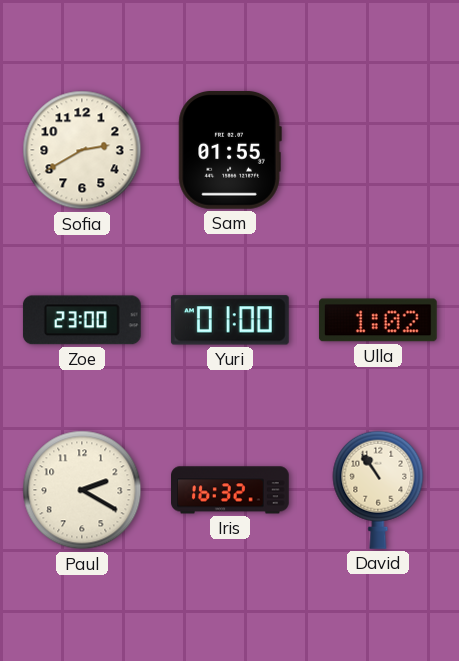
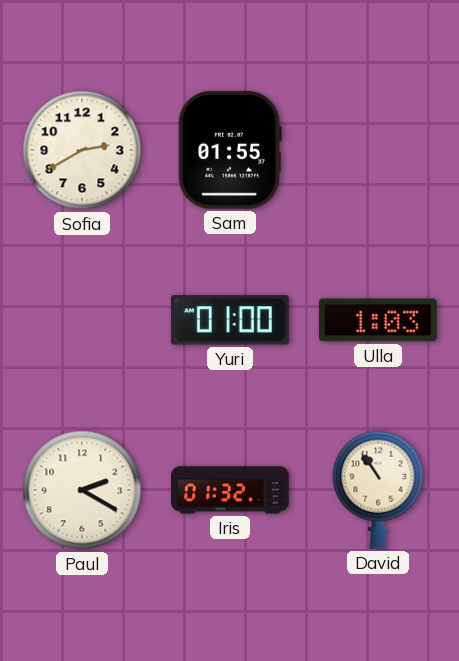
Zoe: 23:00 -> none (82, 320)
Ulla: 1:02 -> 1:03 (378, 320)
Iris: 16:32 -> 01:32 (231, 490)
